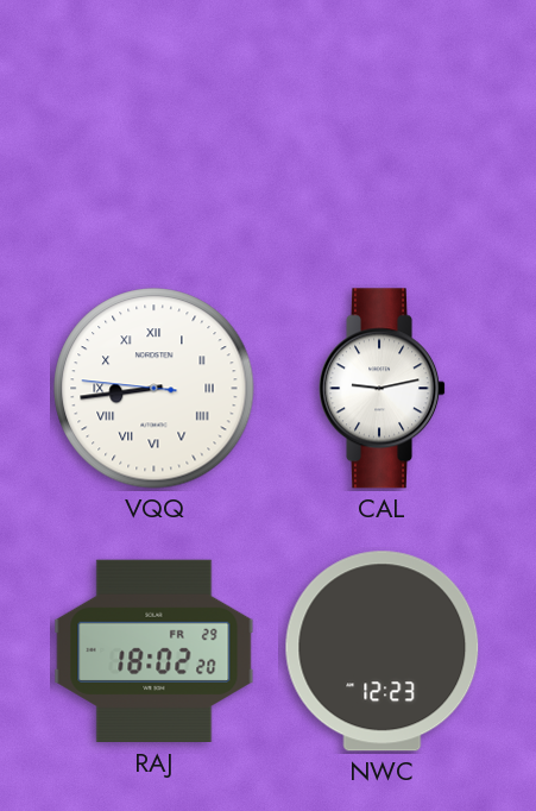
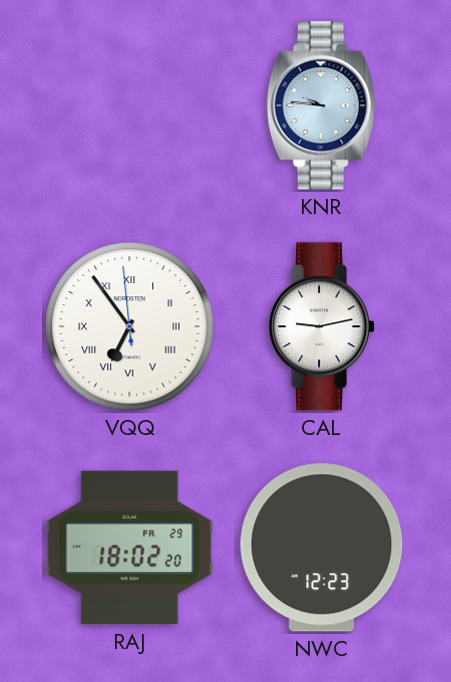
KNR: none -> 9:46 (322, 106)
VQQ: 8:43 -> 6:53 (130, 327)
